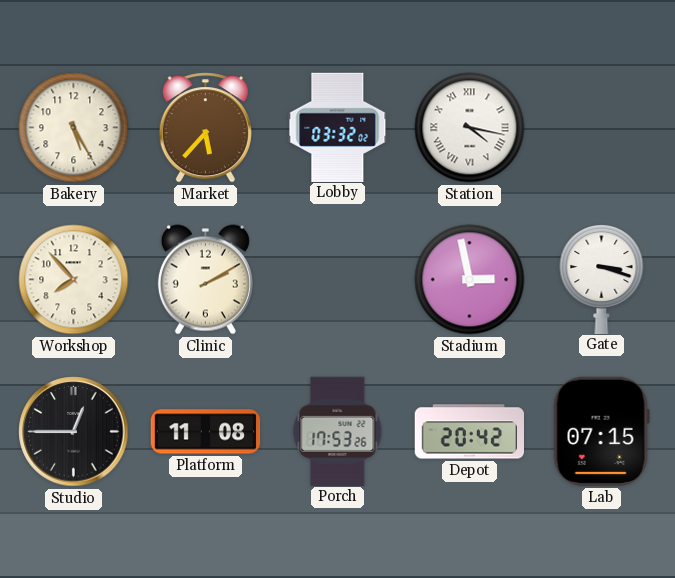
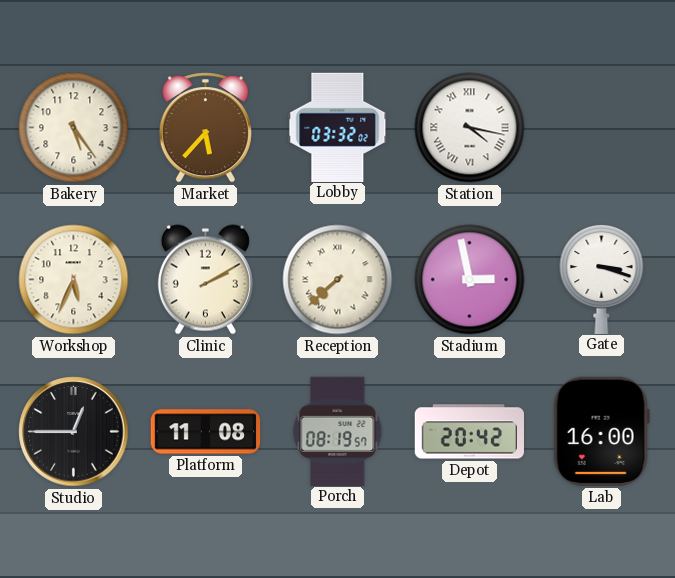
Bakery: 5:25 -> 5:24 (74, 128)
Workshop: 7:53 -> 5:34 (74, 280)
Reception: none -> 7:38 (338, 280)
Porch: 17:53 -> 08:19 (338, 431)
Lab: 07:15 -> 16:00 (601, 431)
